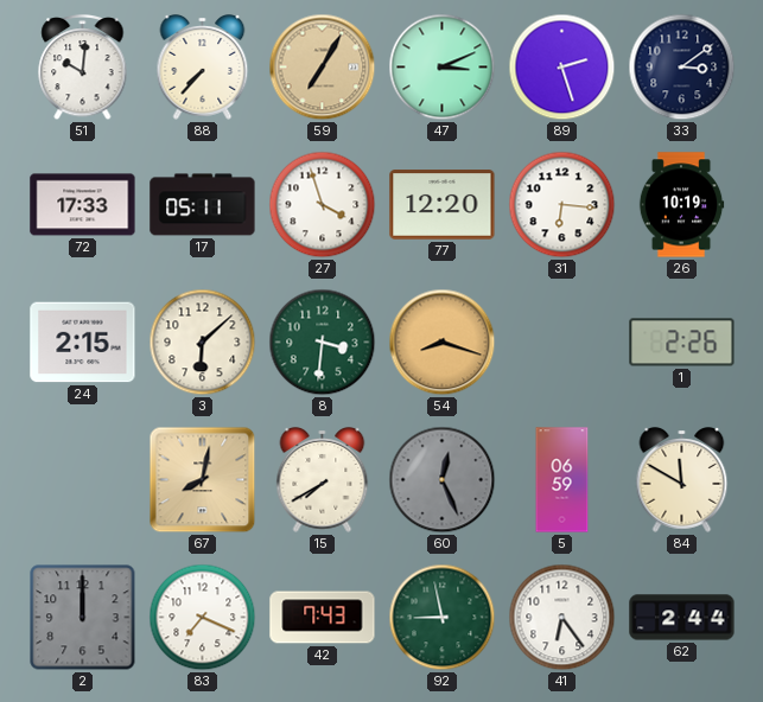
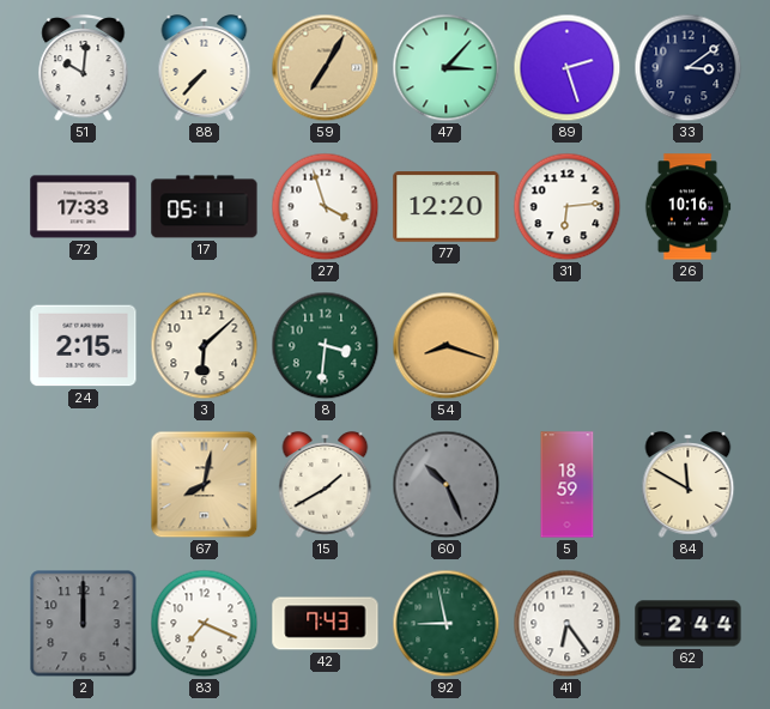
47: 3:11 -> 3:07 (447, 68)
31: 6:16 -> 6:14 (568, 207)
26: 10:19 -> 10:16 (687, 207)
1: 2:26 -> none (682, 343)
15: 7:40 -> 1:40 (326, 485)
60: 12:26 -> 10:26 (447, 485)
5: 06:59 -> 18:59 (568, 485)
